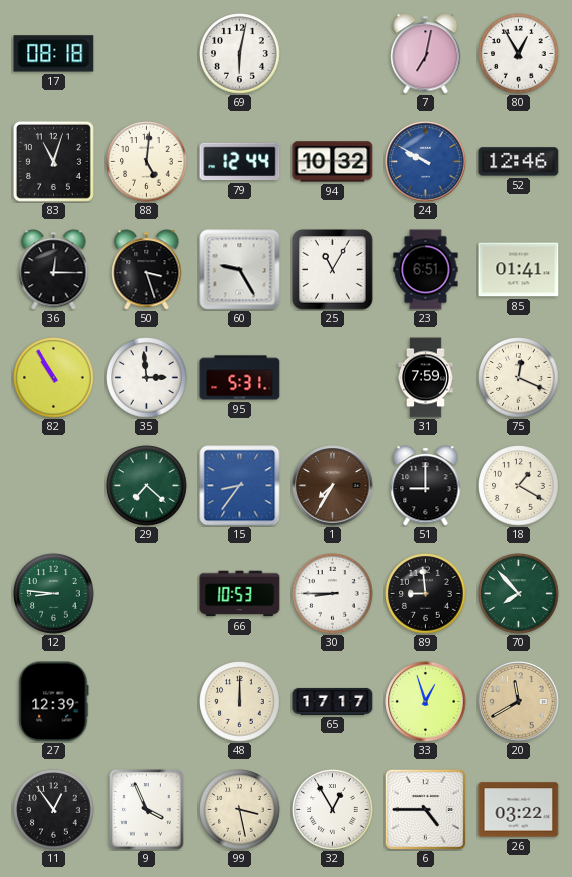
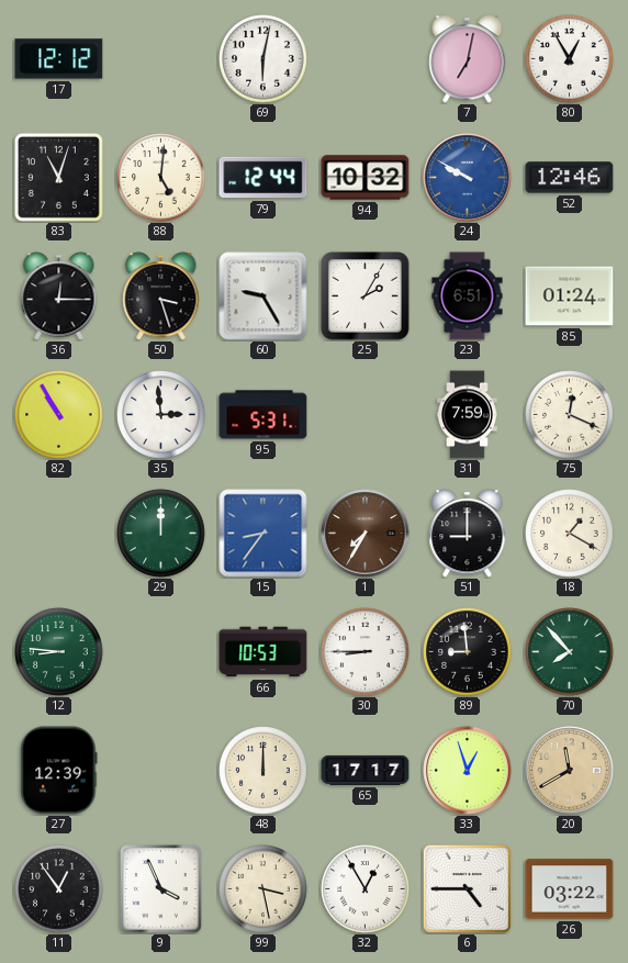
17: 08:18 -> 12:12 (59, 59)
25: 11:05 -> 2:05 (366, 296)
85: 01:41 -> 01:24 (570, 296)
29: 7:22 -> 12:00 (161, 534)
